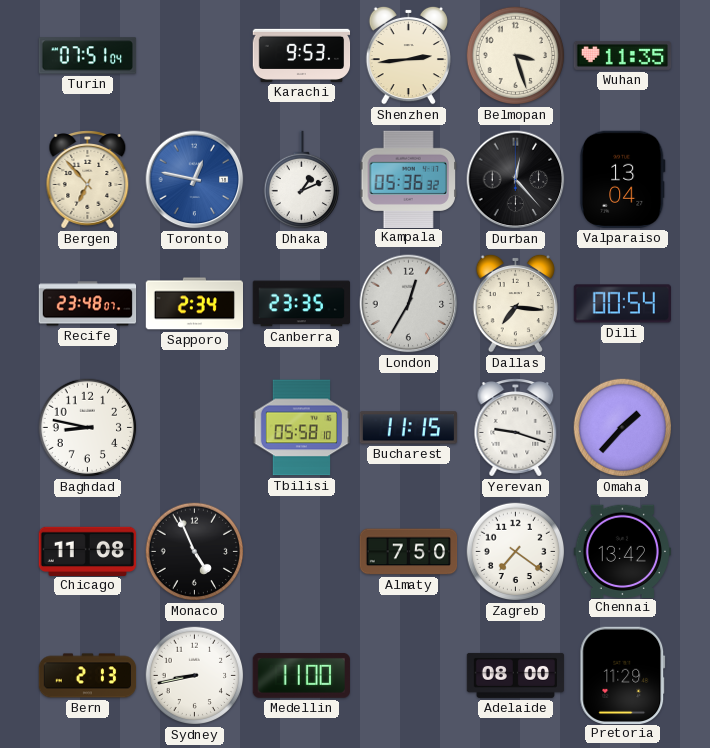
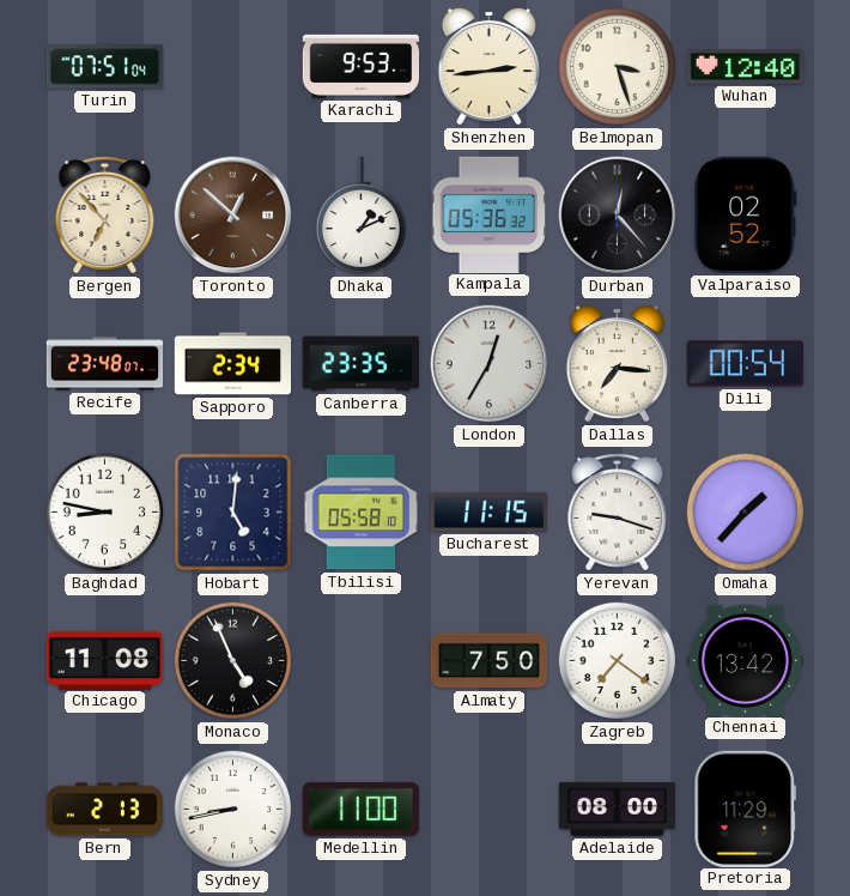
Wuhan: 11:35 -> 12:40 (746, 67)
Toronto: 12:47 -> 12:52 (233, 216)
Toronto dial: blue -> brown (233, 216)
Valparaiso: 13:04 -> 02:52 (745, 214)
Hobart: none -> 5:01 (233, 513)
